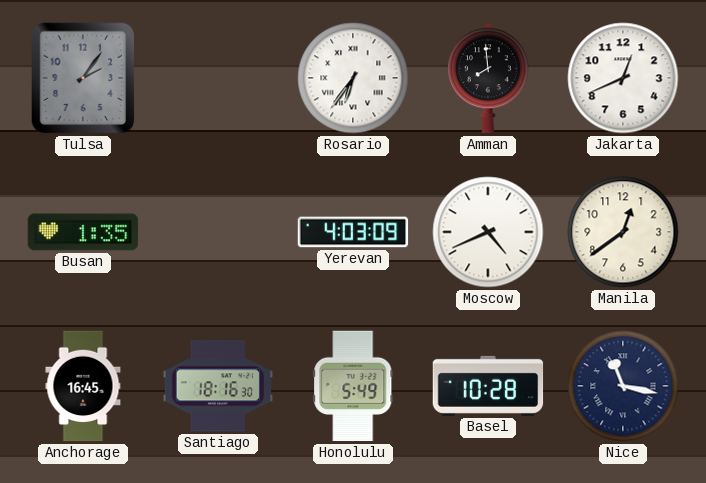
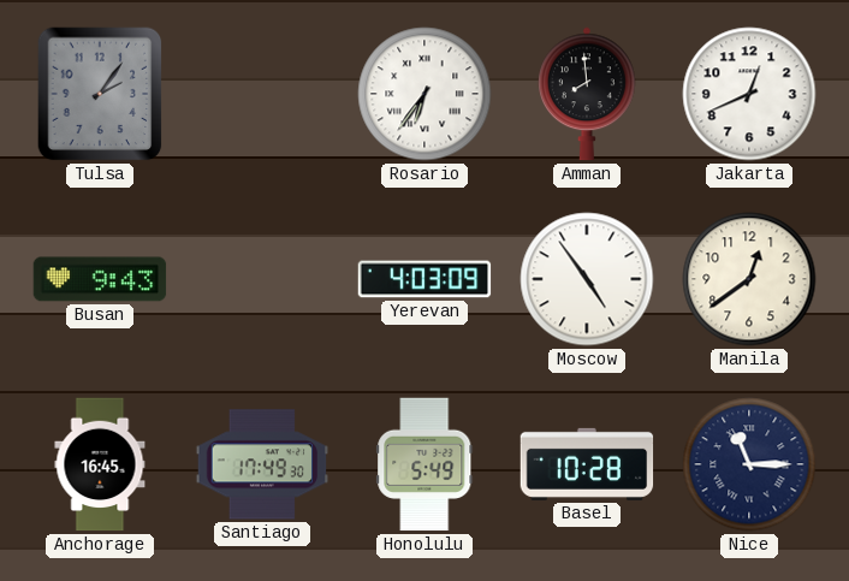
Busan: 1:35 -> 9:43 (100, 279)
Moscow: 4:41 -> 4:54 (587, 279)
Santiago: 18:16 -> 17:49 (262, 464)
Nice: 11:17 -> 11:15 (749, 464)
